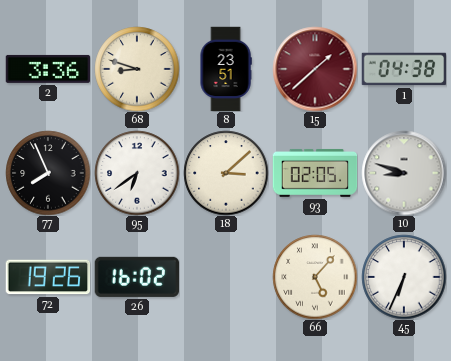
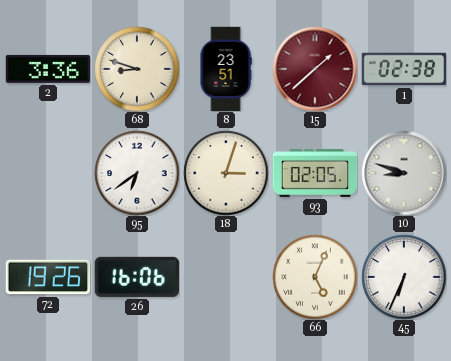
1: 04:38 -> 02:38 (404, 69)
77: 7:56 -> none (48, 173)
18: 3:08 -> 3:03 (226, 173)
26: 16:02 -> 16:06 (136, 277)
66: 5:07 -> 5:04 (315, 277)
